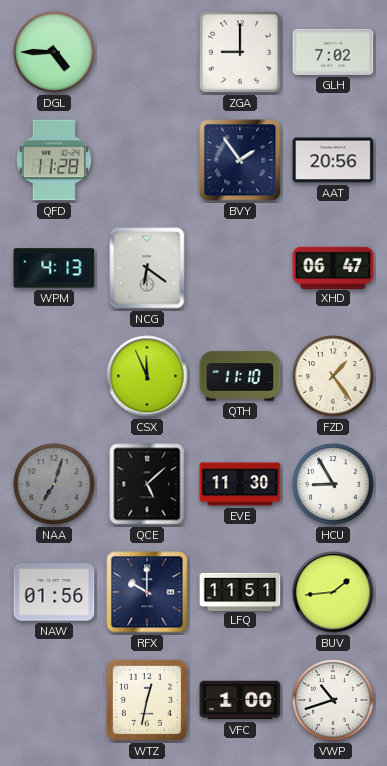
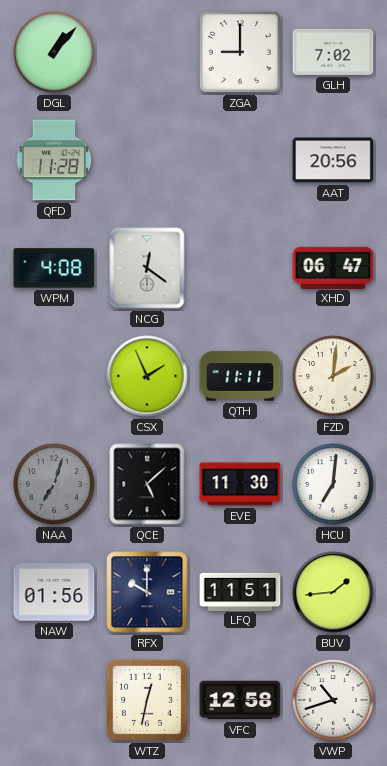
DGL: 4:45 -> 1:07 (54, 52)
BVY: 1:54 -> none (240, 160)
WPM: 4:13 -> 4:08 (54, 268)
NCG: 6:21 -> 12:21 (147, 268)
CSX: 11:56 -> 1:56 (147, 376)
QTH: 11:10 -> 11:11 (240, 376)
FZD: 1:24 -> 2:01 (333, 376)
HCU: 8:55 -> 7:01 (333, 484)
VFC: 1:00 -> 12:58 (240, 700)
